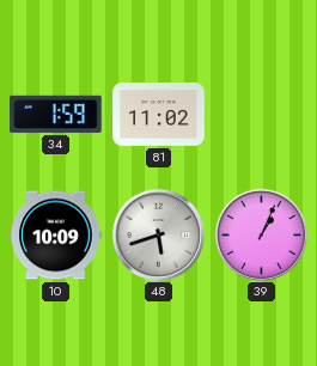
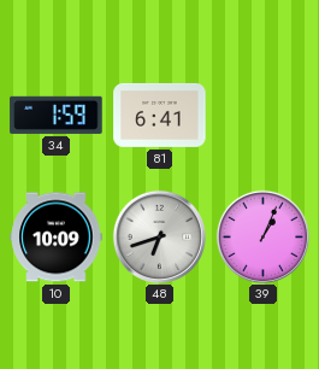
81: 11:02 -> 6:41 (160, 115)
48: 5:42 -> 6:42 (159, 236)
